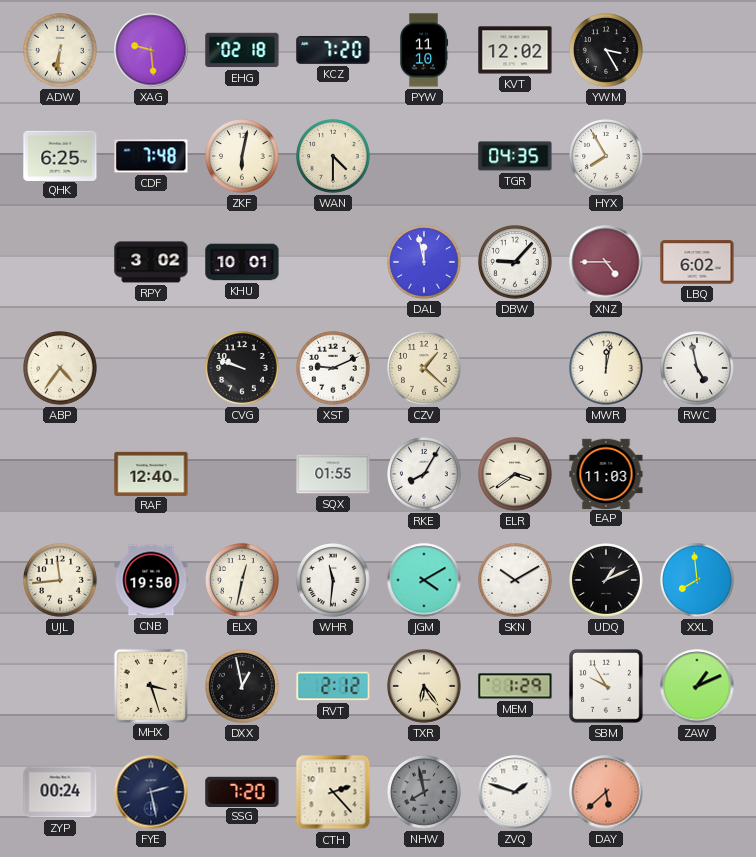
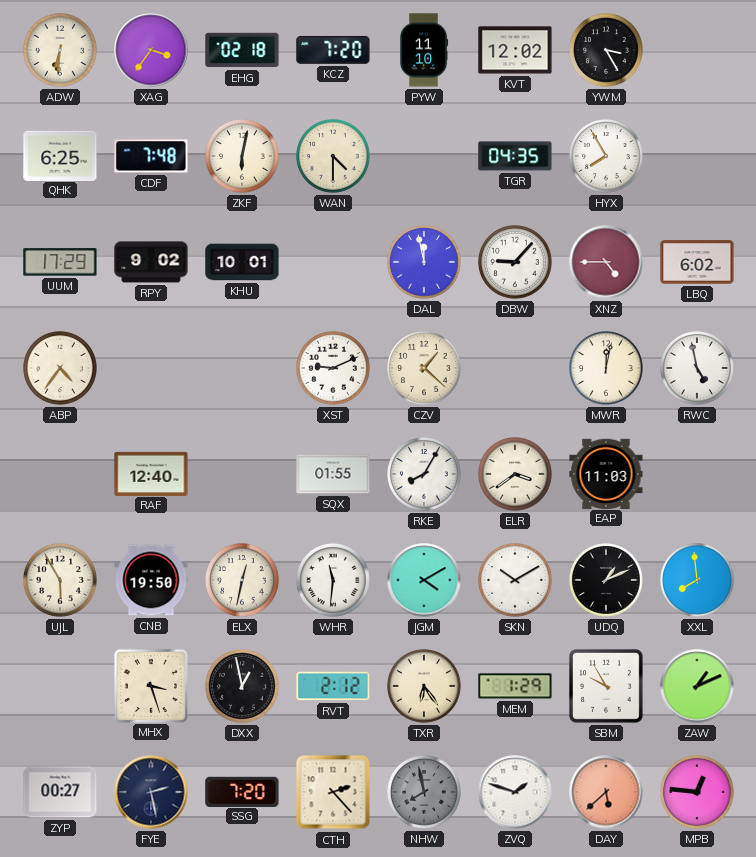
XAG: 9:29 -> 3:36 (151, 50)
UUM: none -> 17:29 (60, 262)
RPY: 3:02 -> 9:02 (151, 262)
CVG: 9:48 -> none (243, 369)
UJL: 11:44 -> 5:55 (61, 581)
ZYP: 00:24 -> 00:27 (60, 792)
MPB: none -> 12:46 (698, 793)
